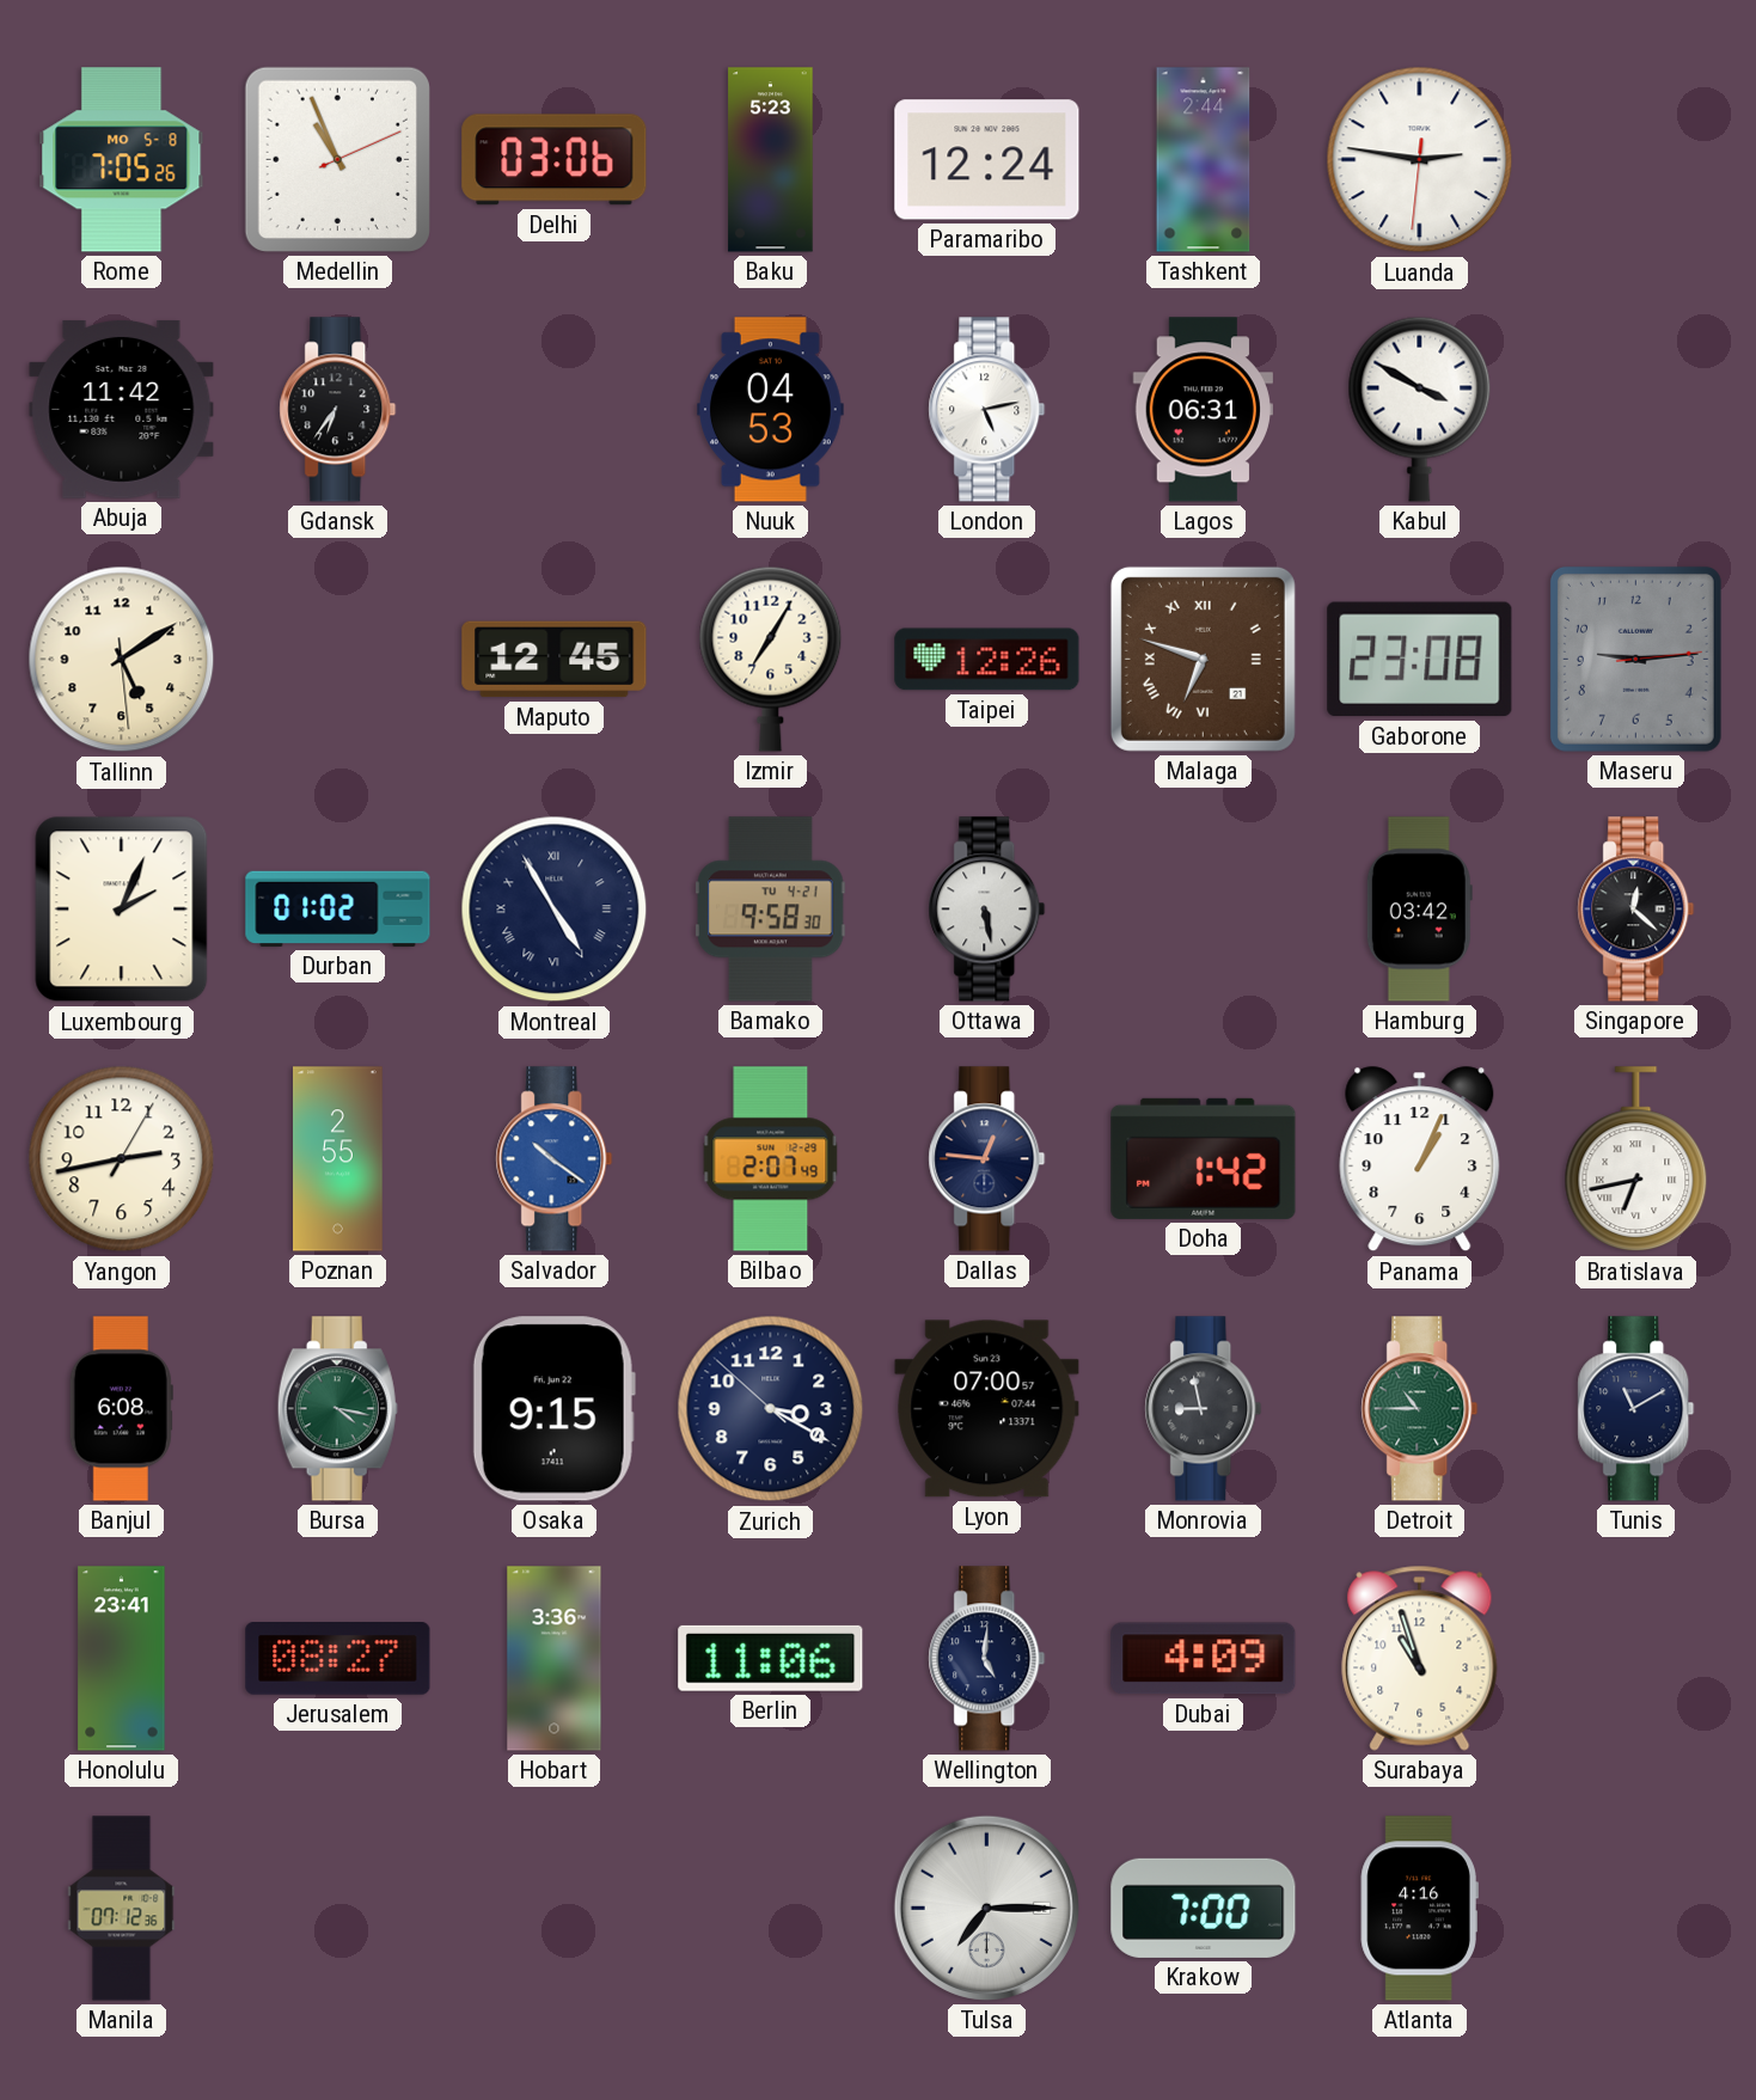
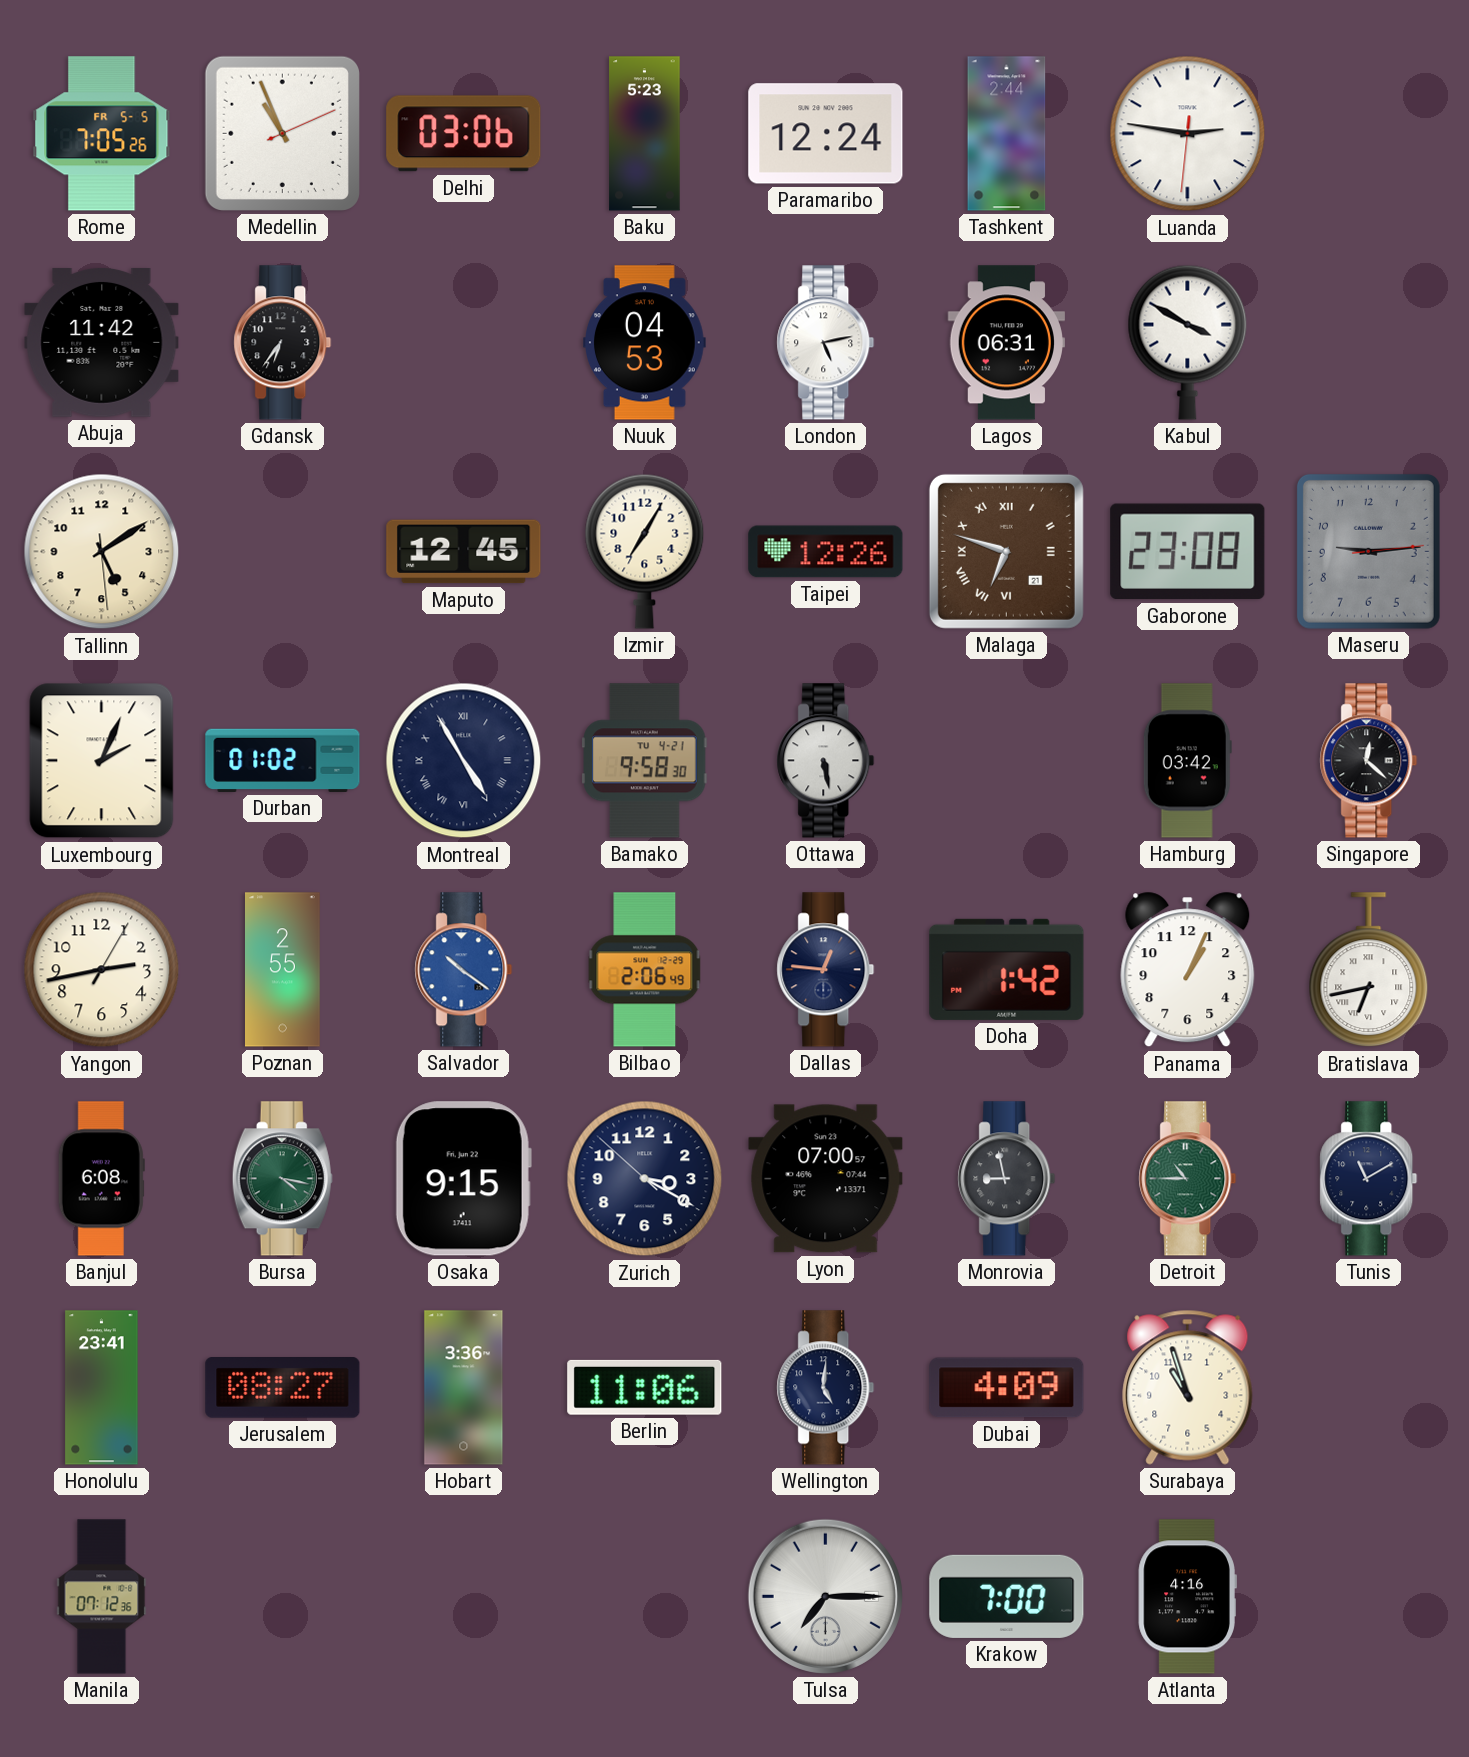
Rome date: MO 5-8 -> FR 5-5 (102, 134)
Bilbao: 2:07 -> 2:06 (645, 970)
